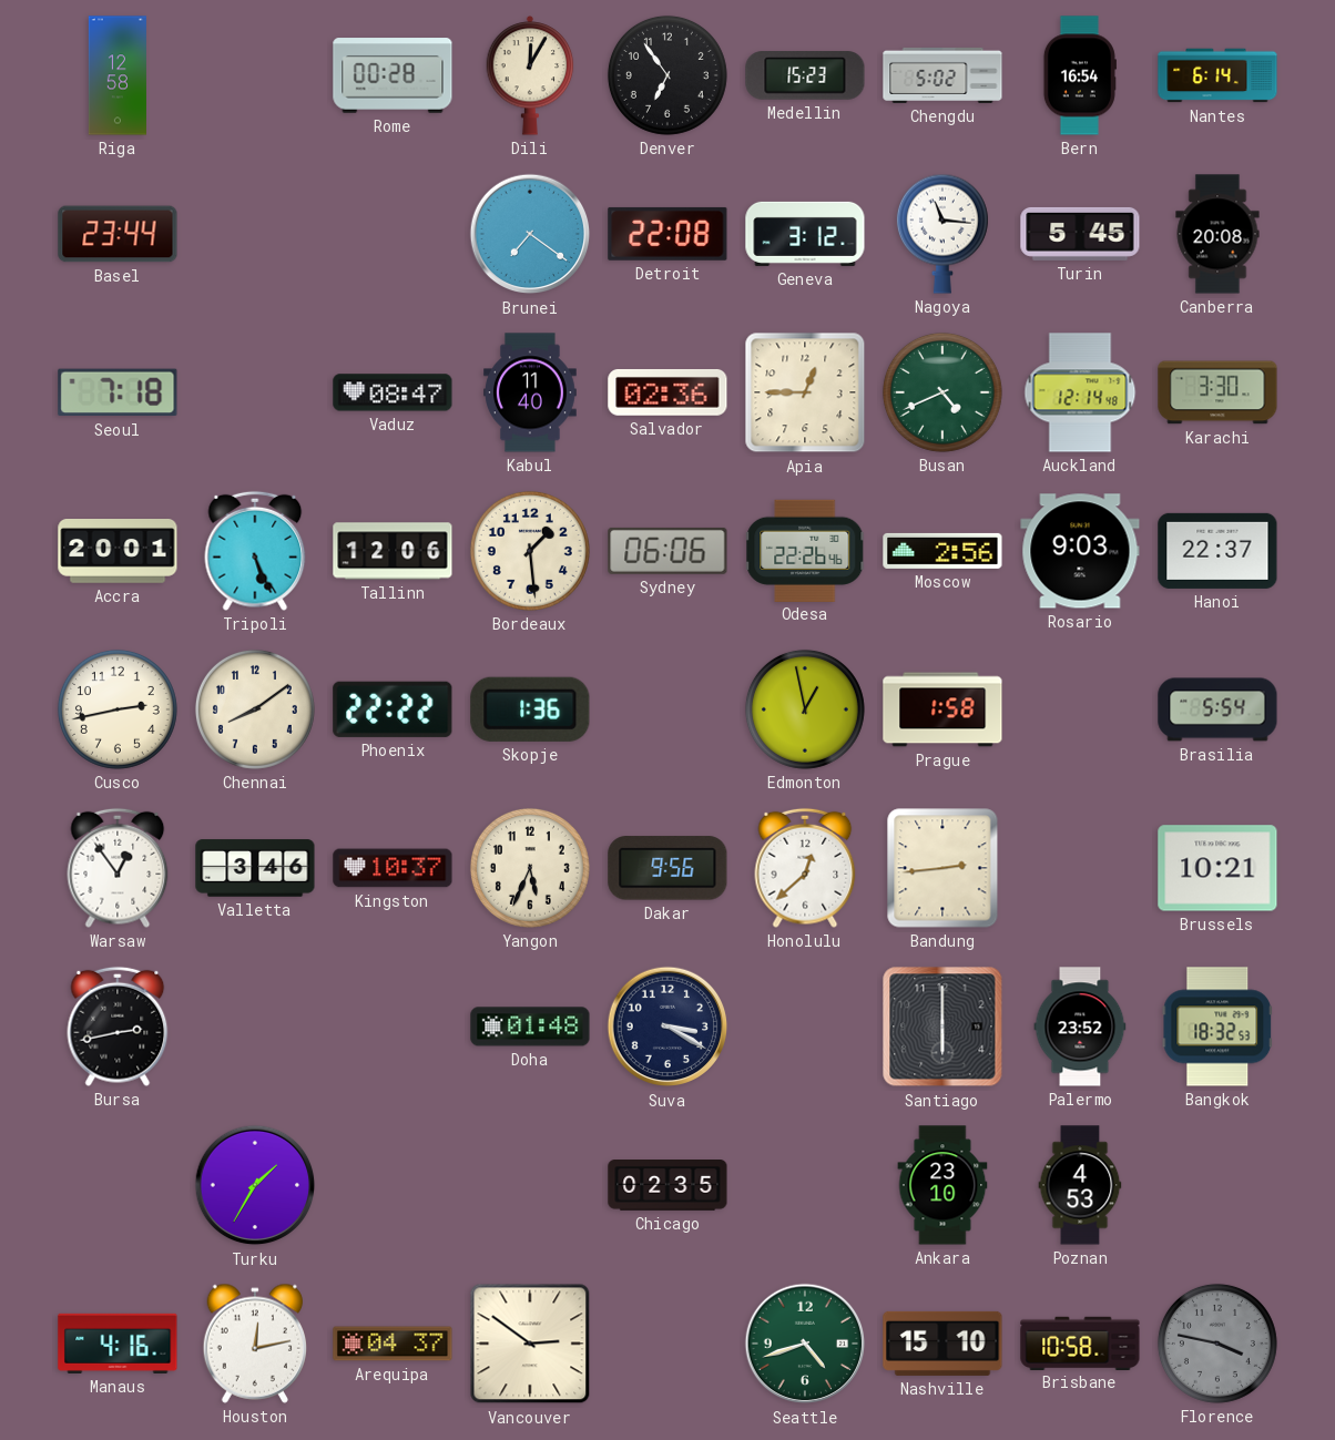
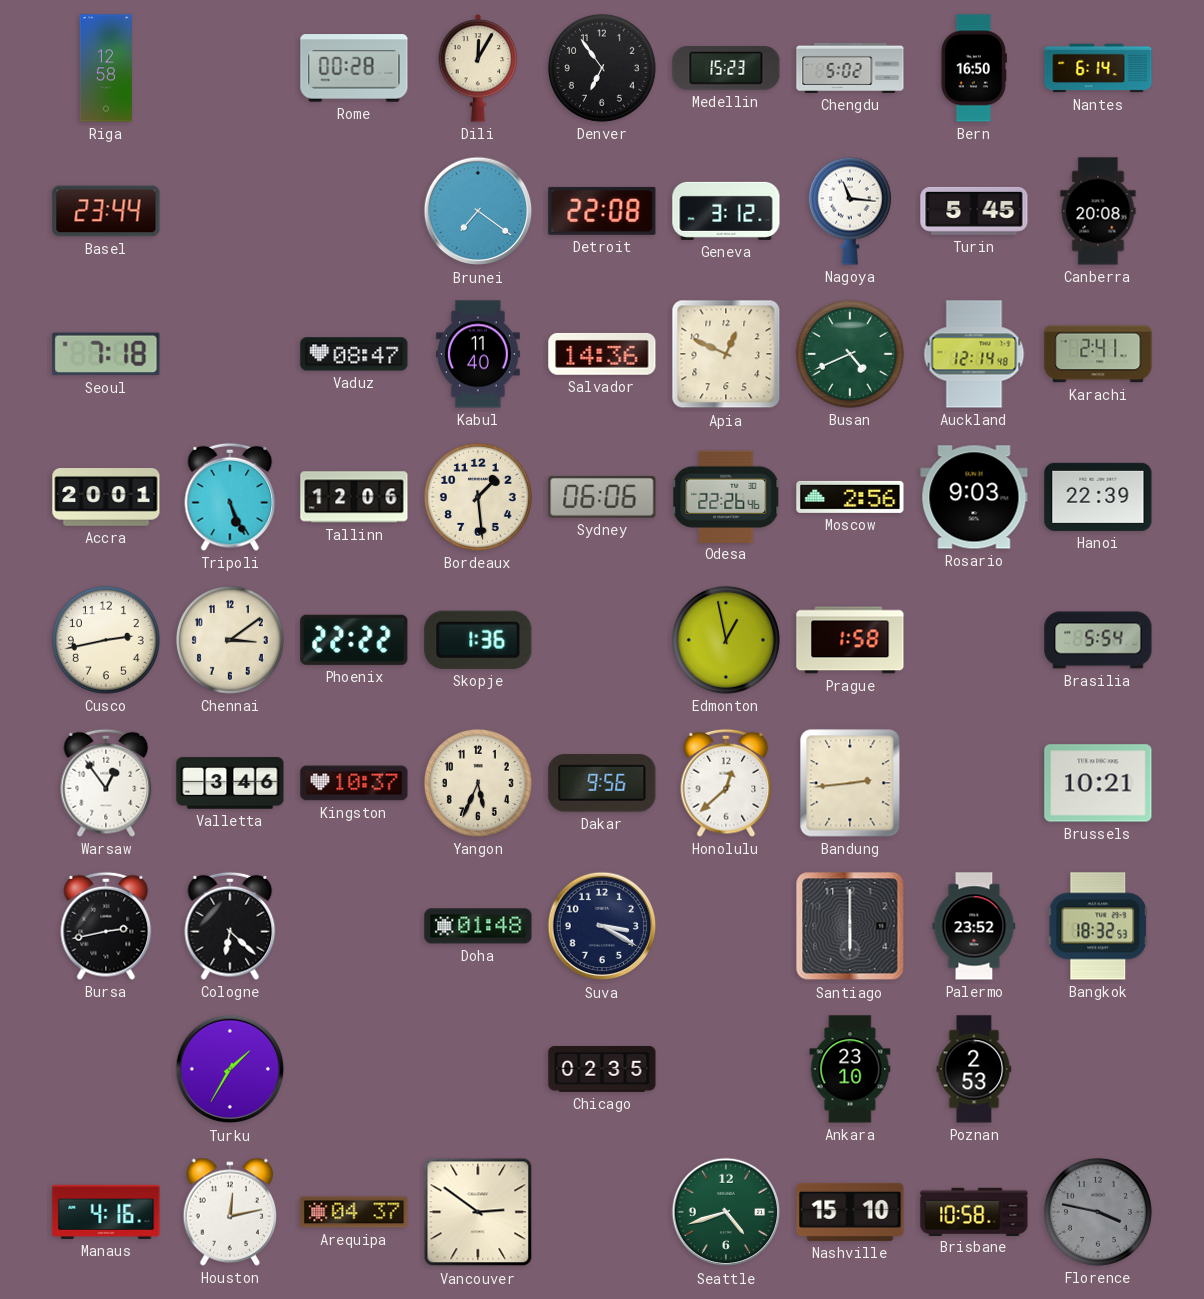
Bern: 16:54 -> 16:50 (973, 68)
Salvador: 02:36 -> 14:36 (602, 354)
Apia: 12:45 -> 12:49 (726, 354)
Karachi: 3:30 -> 2:41 (1098, 354)
Hanoi: 22:37 -> 22:39 (1098, 497)
Chennai: 8:09 -> 3:09 (230, 640)
Cologne: none -> 6:22 (230, 926)
Poznan: 4:53 -> 2:53 (974, 1069)
